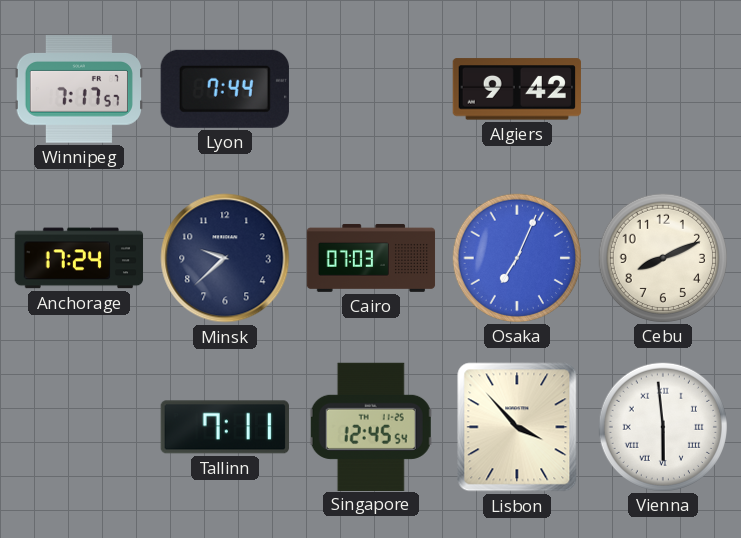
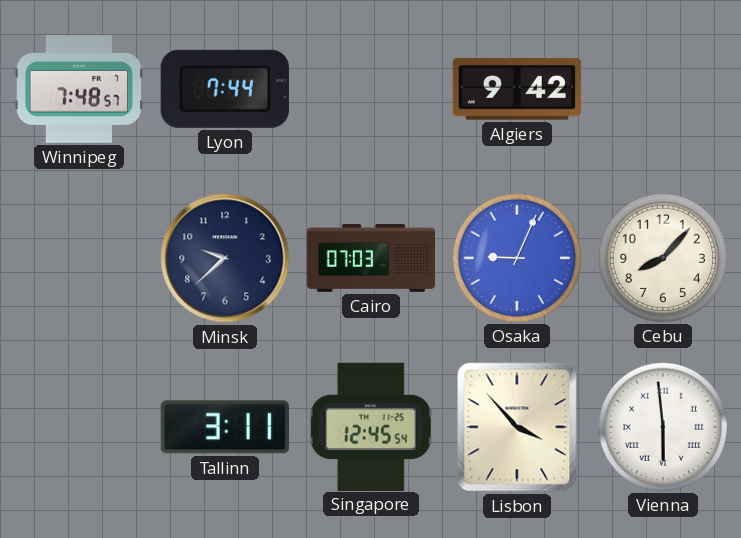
Winnipeg: 7:17 -> 7:48 (78, 89)
Anchorage: 17:24 -> none (79, 258)
Osaka: 7:04 -> 9:04 (516, 257)
Cebu: 8:11 -> 8:07 (662, 257)
Tallinn: 7:11 -> 3:11 (225, 427)
